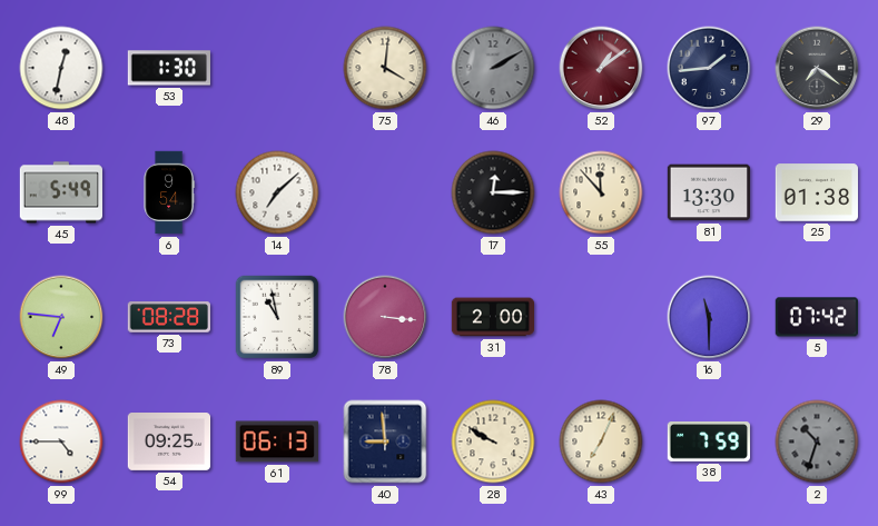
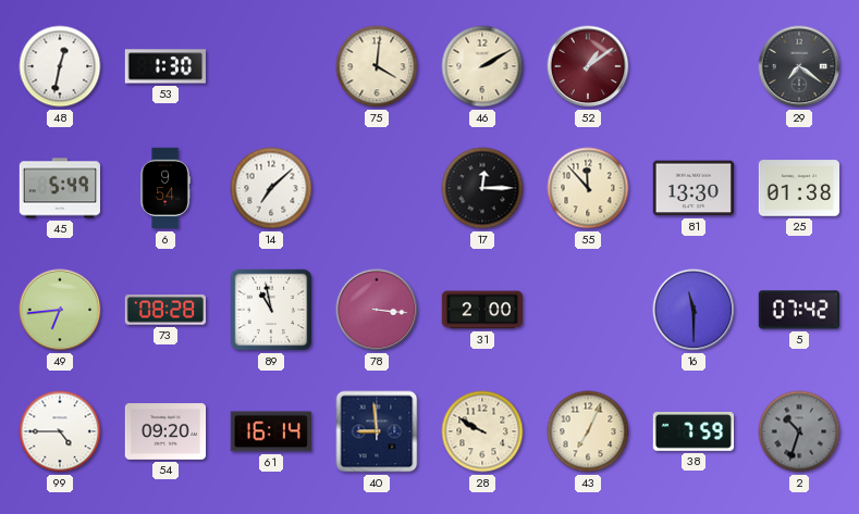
46 dial: grey -> cream (482, 66)
97: 1:44 -> none (709, 68)
49: 6:46 -> 6:44 (60, 310)
54: 09:25 -> 09:20 (165, 432)
61: 06:13 -> 16:14 (271, 431)
